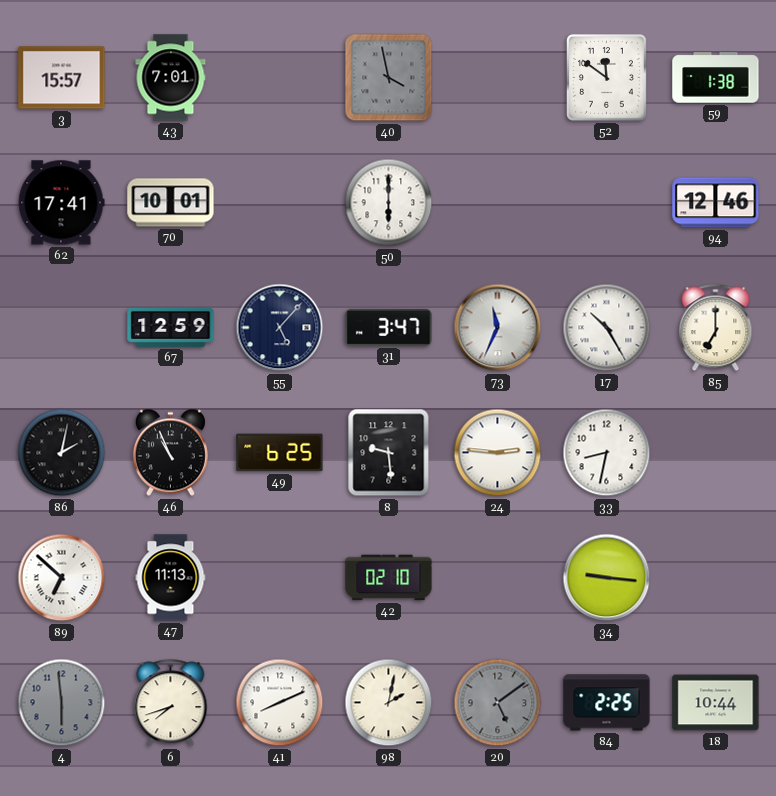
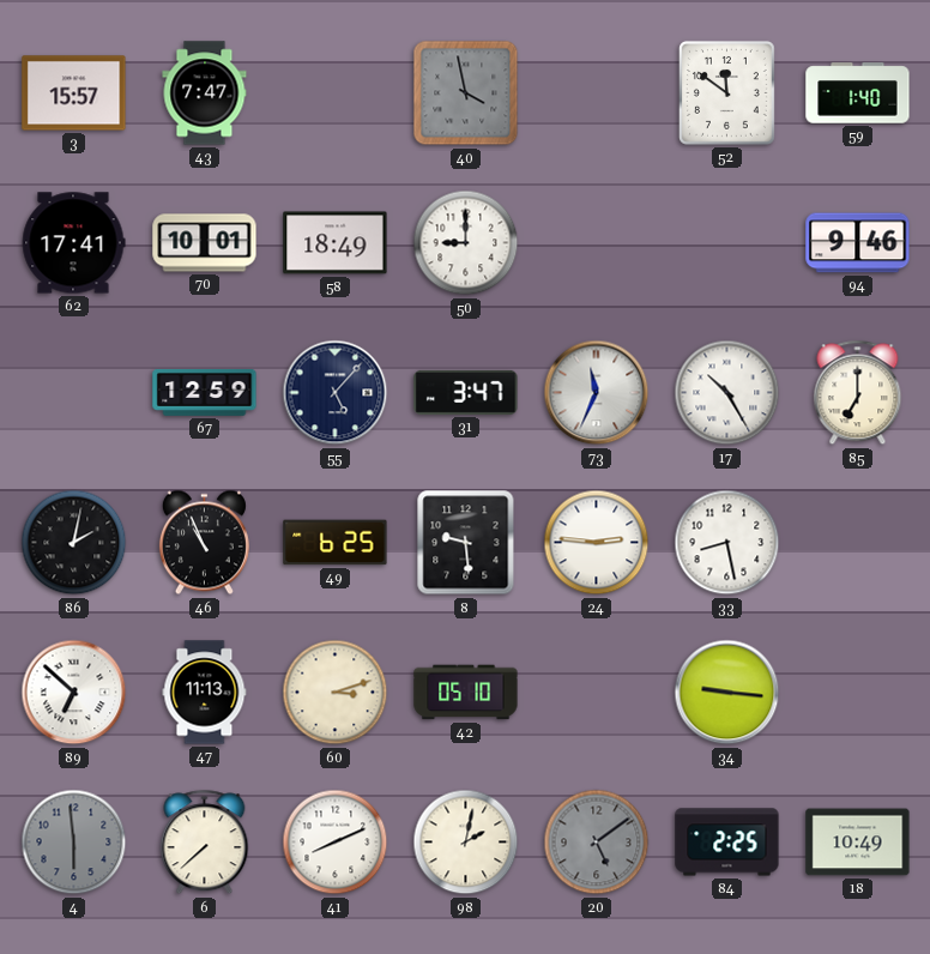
43: 7:01 -> 7:47 (205, 93)
59: 1:38 -> 1:40 (858, 93)
58: none -> 18:49 (336, 243)
50: 6:00 -> 9:00 (466, 243)
94: 12:46 -> 9:46 (858, 243)
33: 8:32 -> 8:28 (727, 543)
60: none -> 3:12 (336, 693)
42: 02:10 -> 05:10 (466, 693)
6: 7:42 -> 7:38 (205, 843)
18: 10:44 -> 10:49 (858, 843)
